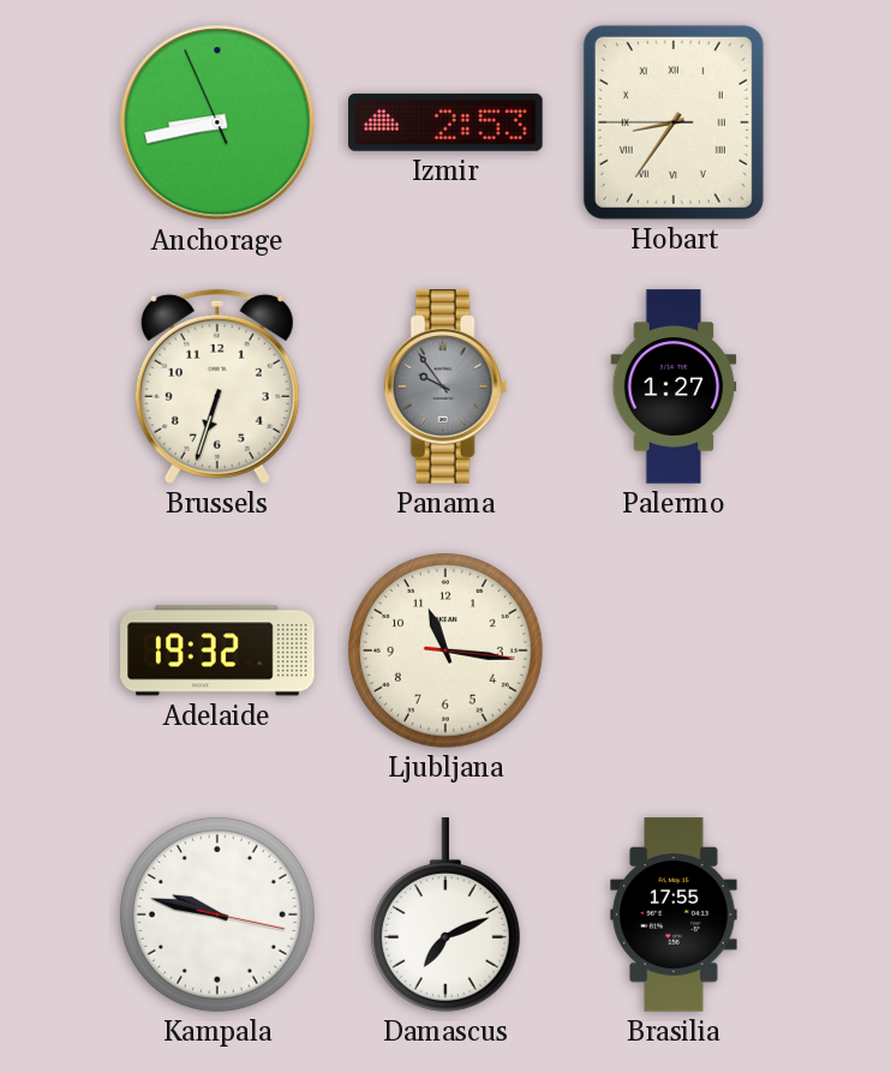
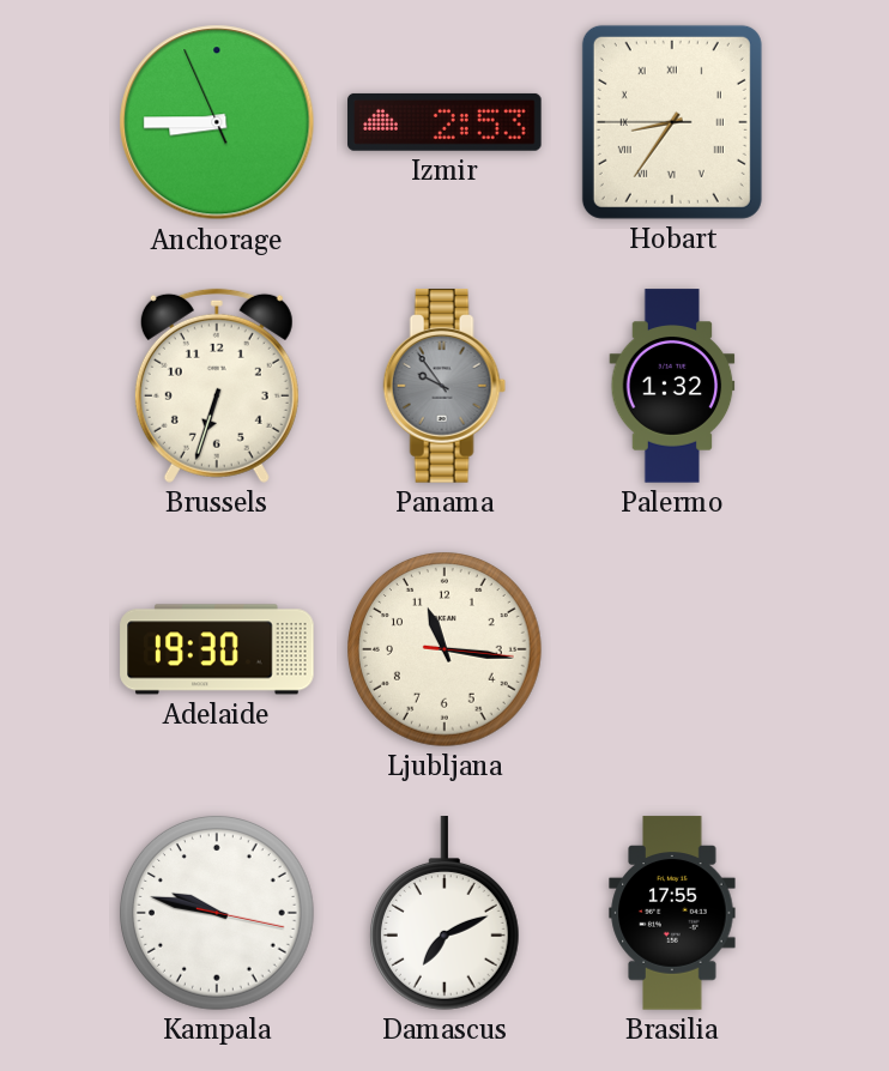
Anchorage: 8:42 -> 8:44 (217, 122)
Palermo: 1:27 -> 1:32 (672, 386)
Adelaide: 19:32 -> 19:30 (217, 649)
